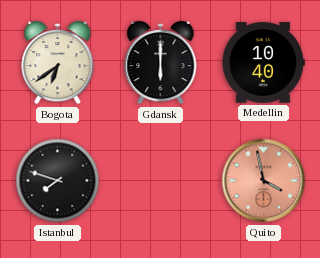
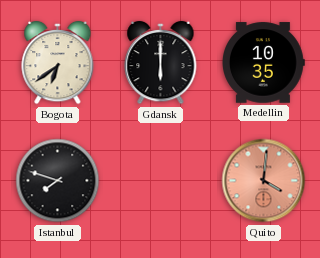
Medellin: 10:40 -> 10:35 (264, 63)
Quito: 3:58 -> 4:01 (264, 181)
